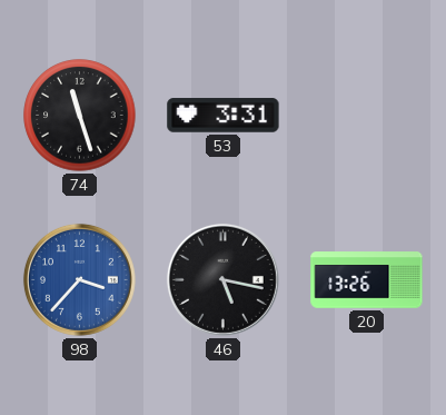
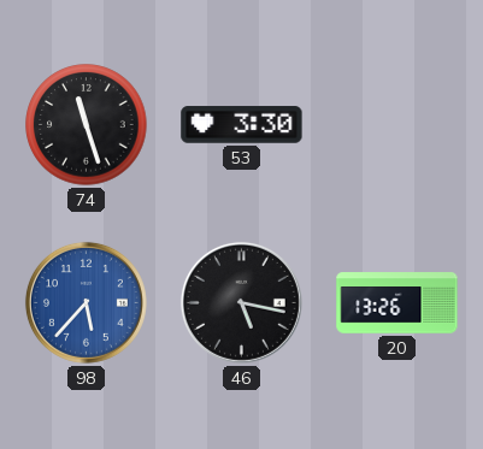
53: 3:31 -> 3:30 (242, 125)
98: 3:37 -> 5:37 (86, 302)
